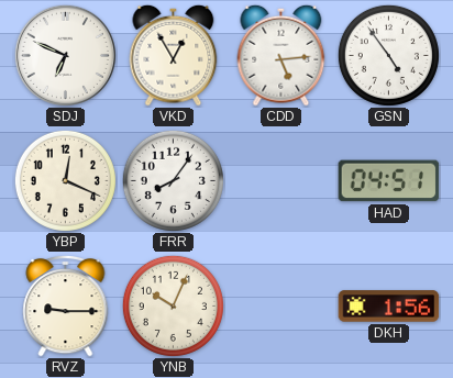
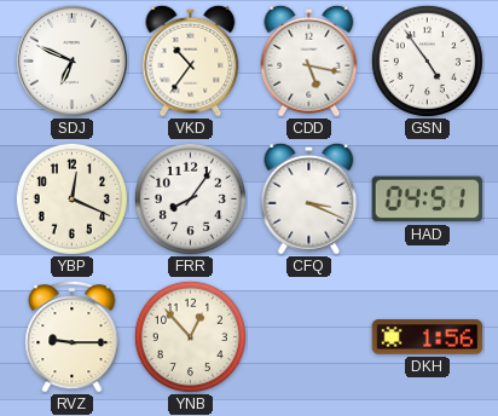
VKD: 12:55 -> 10:36 (191, 60)
CDD: 5:14 -> 5:17 (309, 60)
CFQ: none -> 3:19 (309, 198)
YNB: 10:04 -> 12:53 (190, 336)
